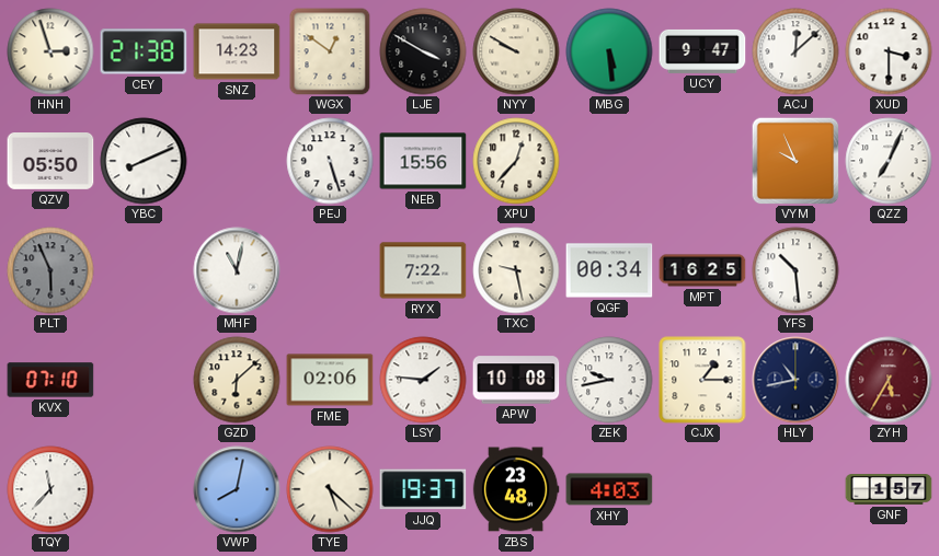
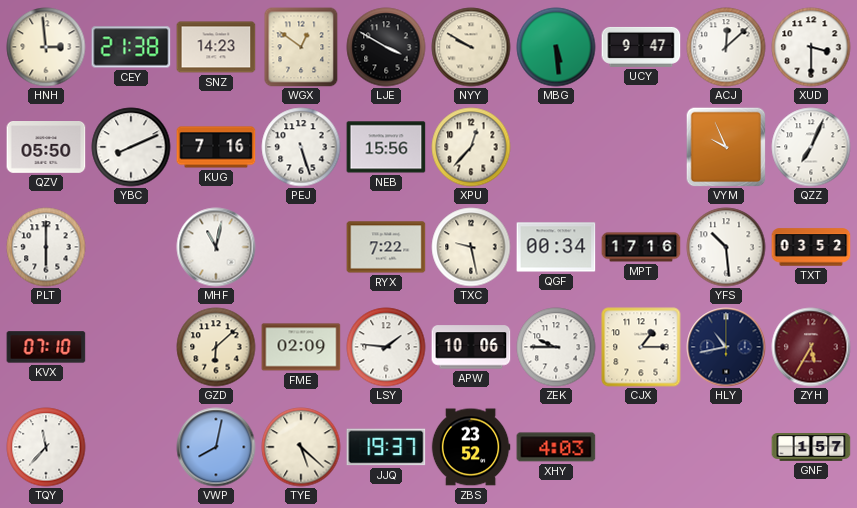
HNH: 2:57 -> 2:59 (46, 47)
KUG: none -> 7:16 (216, 147)
PLT: 5:56 -> 6:00 (46, 247)
PLT dial: grey -> white (46, 247)
MPT: 16:25 -> 17:16 (641, 247)
TXT: none -> 03:52 (811, 247)
FME: 02:06 -> 02:09 (301, 347)
APW: 10:08 -> 10:06 (471, 347)
ZEK: 9:43 -> 9:45 (556, 347)
ZBS: 23:48 -> 23:52 (471, 447)
